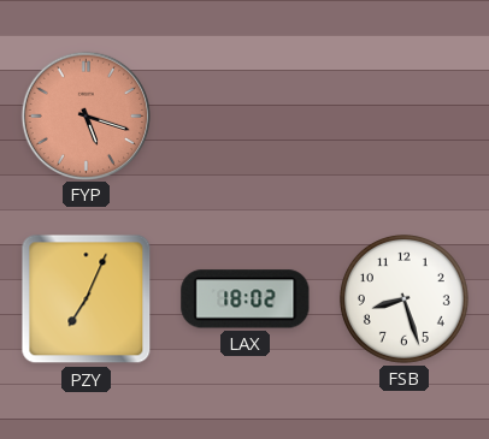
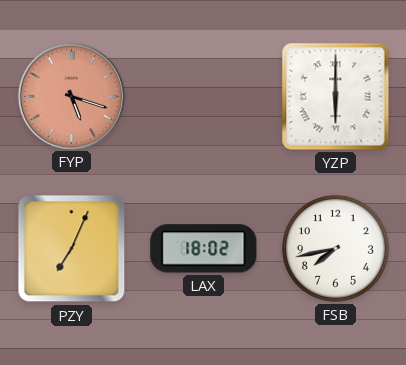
YZP: none -> 6:00 (336, 97)
FSB: 8:27 -> 7:43 (335, 248)
